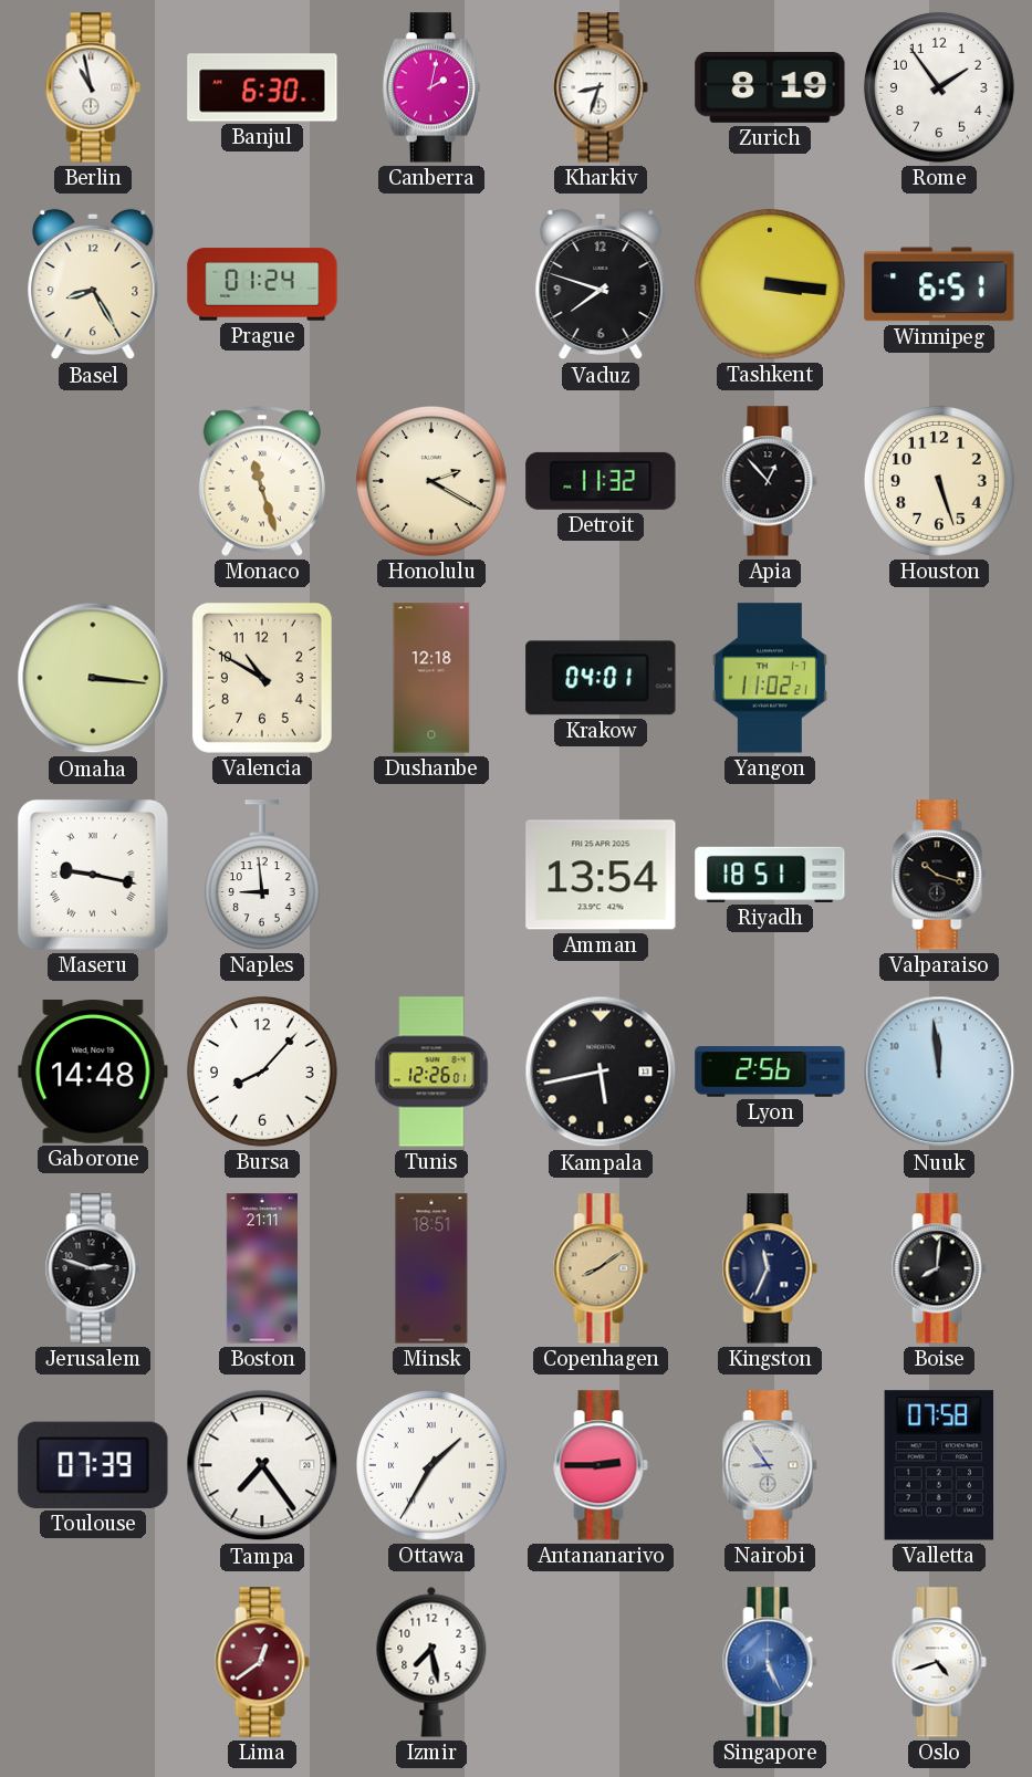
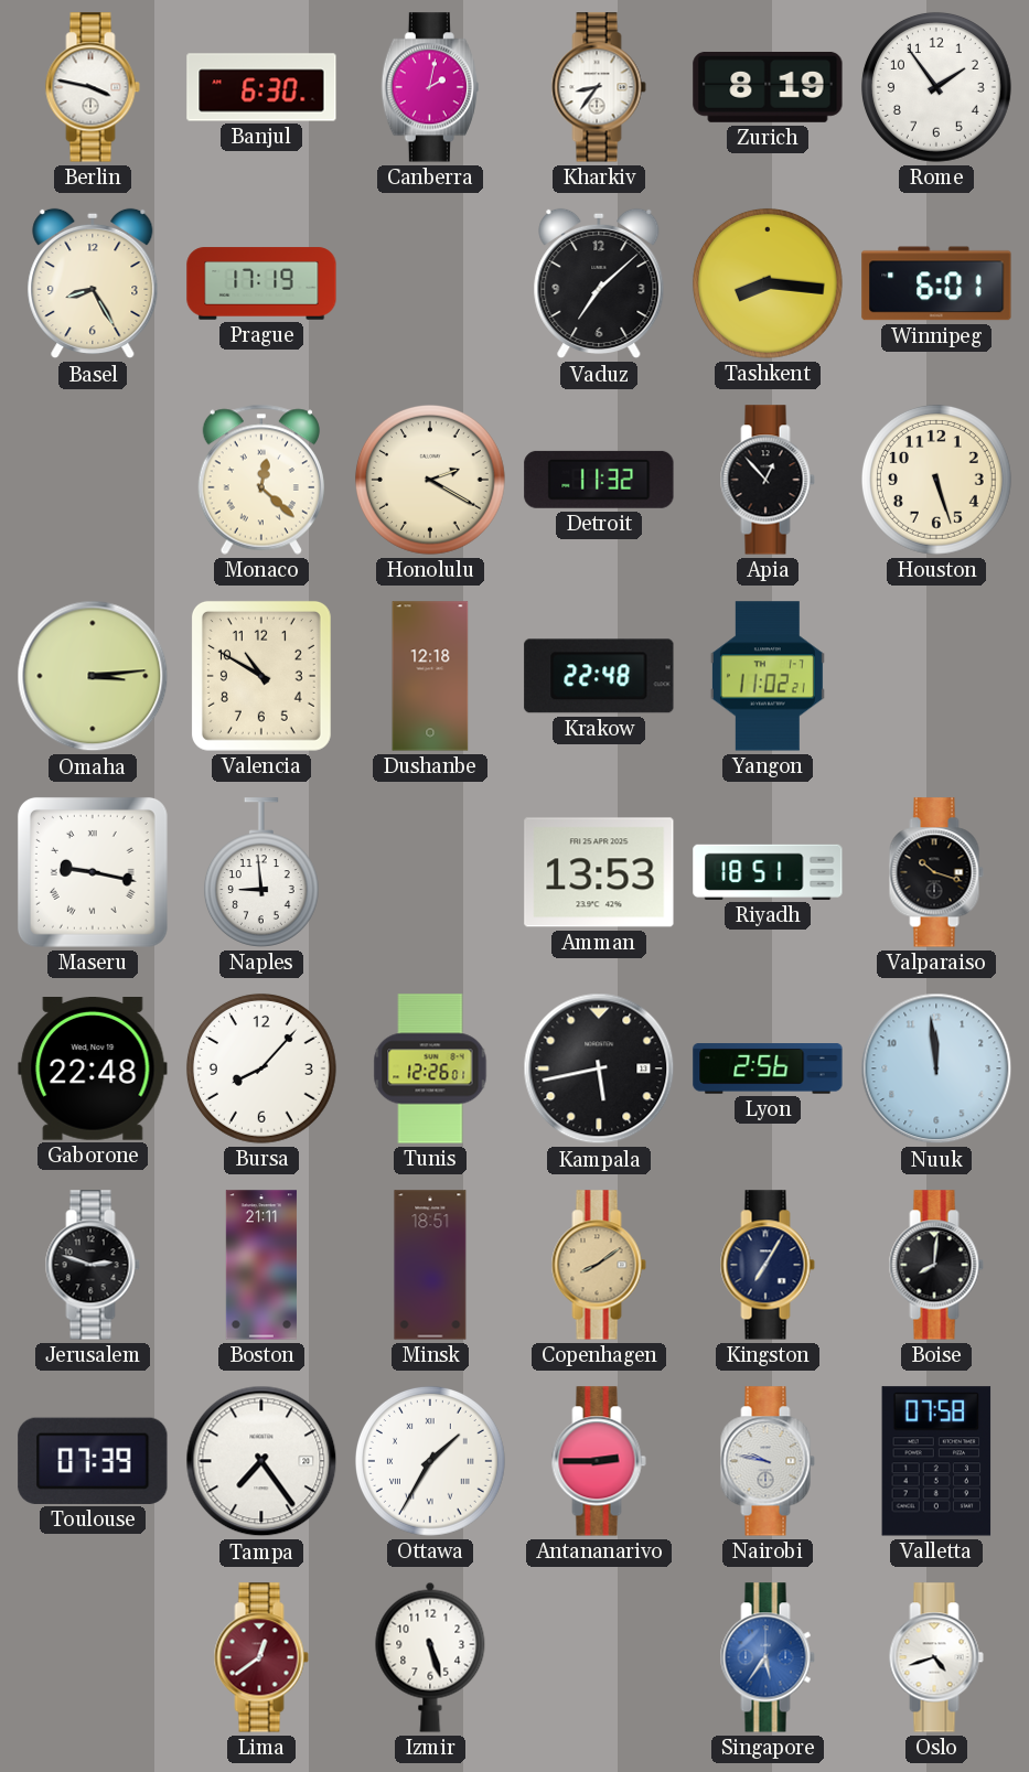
Berlin: 10:58 -> 3:47 (93, 87)
Kharkiv: 8:33 -> 8:36 (599, 87)
Prague: 01:24 -> 17:19 (261, 283)
Vaduz: 7:48 -> 7:08 (599, 283)
Tashkent: 3:16 -> 8:16 (768, 283)
Winnipeg: 6:51 -> 6:01 (936, 283)
Monaco: 11:27 -> 12:22 (261, 480)
Omaha: 3:16 -> 3:14 (93, 676)
Krakow: 04:01 -> 22:48 (599, 676)
Amman: 13:54 -> 13:53 (599, 872)
Gaborone: 14:48 -> 22:48 (93, 1070)
Kingston: 11:34 -> 7:05 (768, 1265)
Nairobi: 8:54 -> 9:47 (768, 1461)
Izmir: 7:28 -> 5:27 (430, 1657)
Singapore: 5:26 -> 5:36 (768, 1657)
